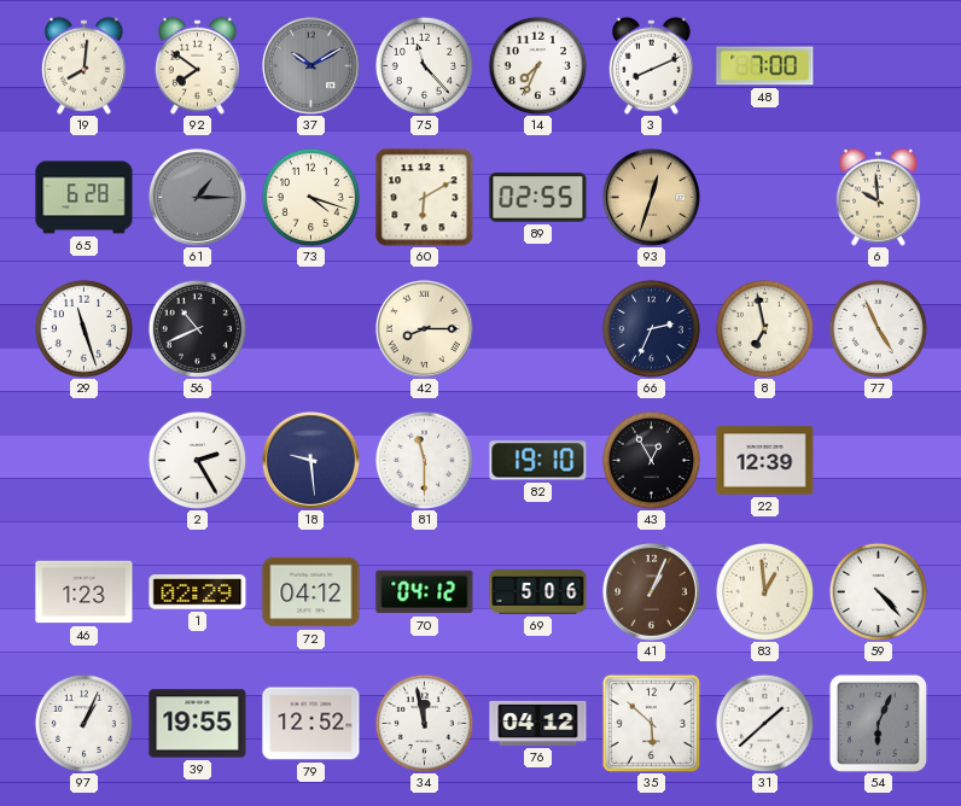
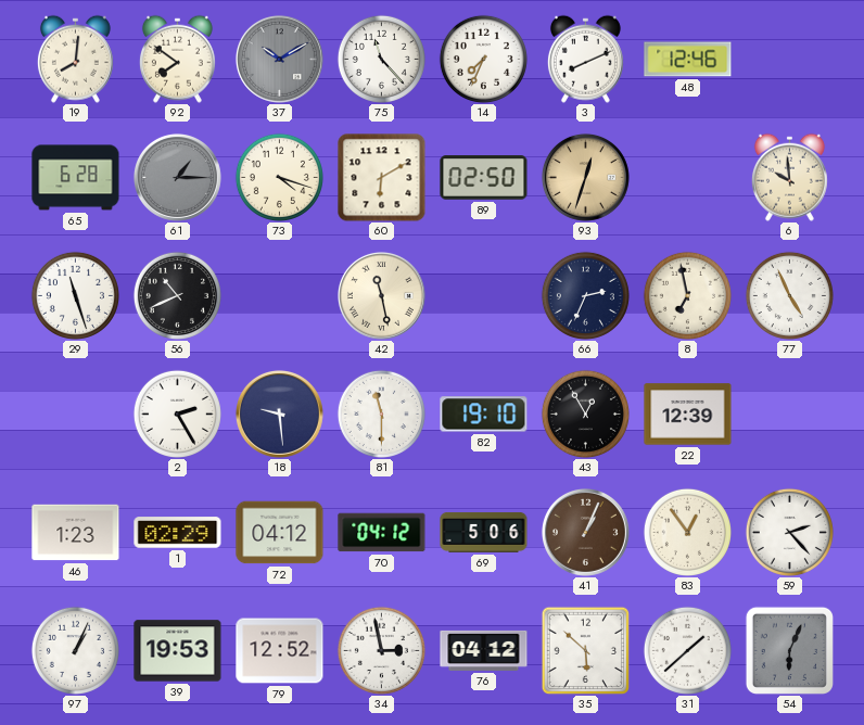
48: 7:00 -> 12:46 (688, 60)
89: 02:55 -> 02:50 (484, 178)
42: 8:15 -> 11:28 (381, 295)
83: 12:59 -> 12:54 (687, 532)
59: 4:23 -> 2:23 (789, 532)
39: 19:55 -> 19:53 (178, 651)
34: 11:58 -> 2:58 (381, 650)
